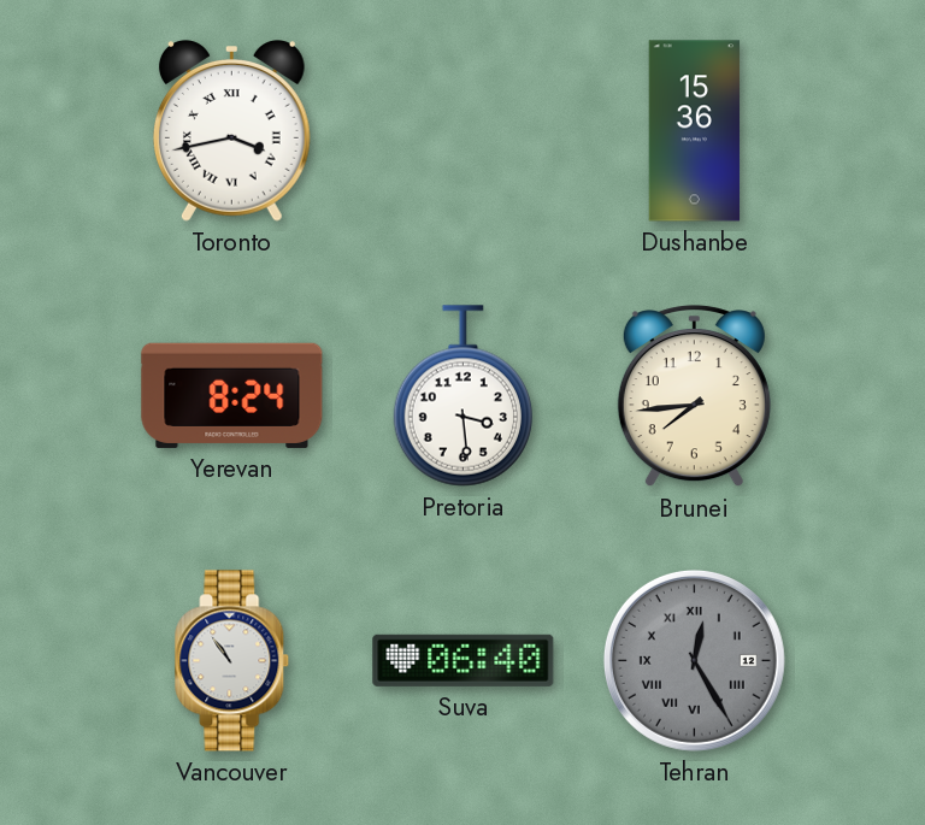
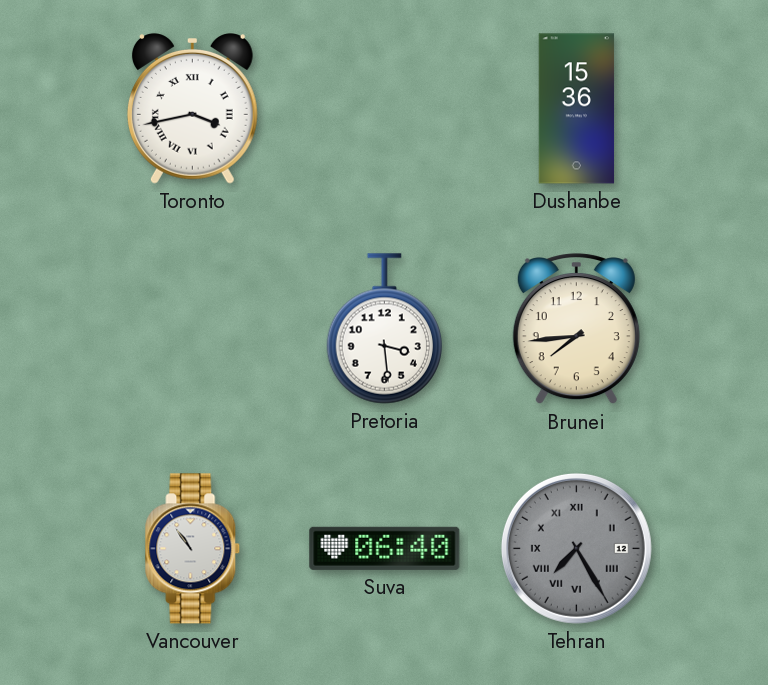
Yerevan: 8:24 -> none (232, 395)
Tehran: 12:25 -> 7:25 (576, 548)
